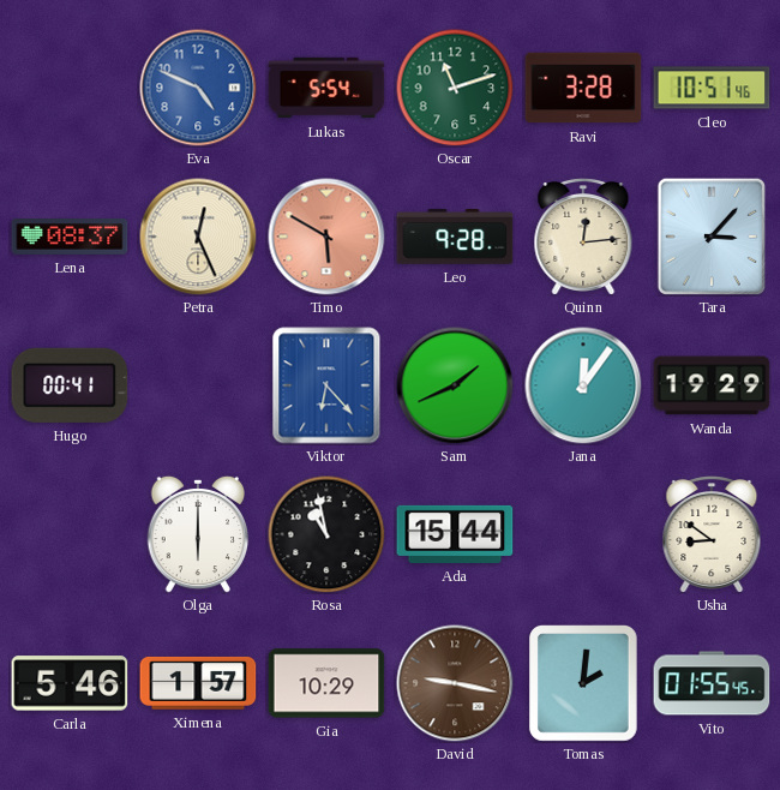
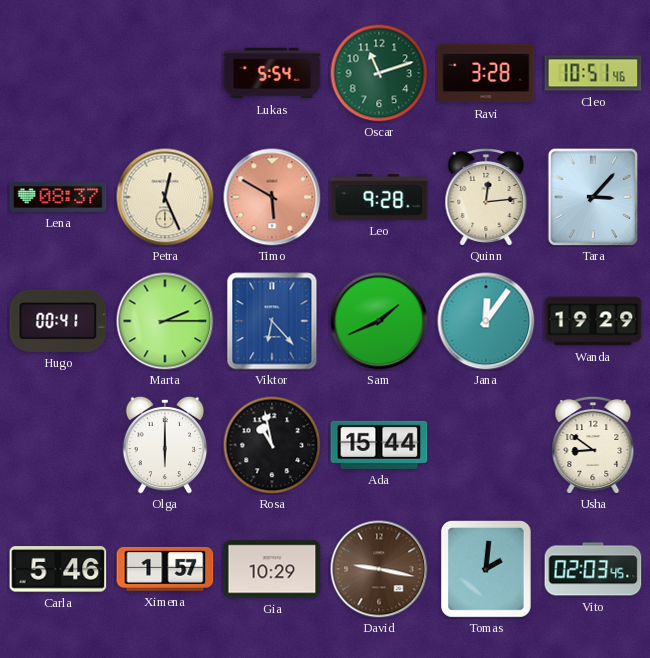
Eva: 4:49 -> none (198, 88)
Marta: none -> 2:15 (165, 321)
Vito: 01:55 -> 02:03 (593, 569)
